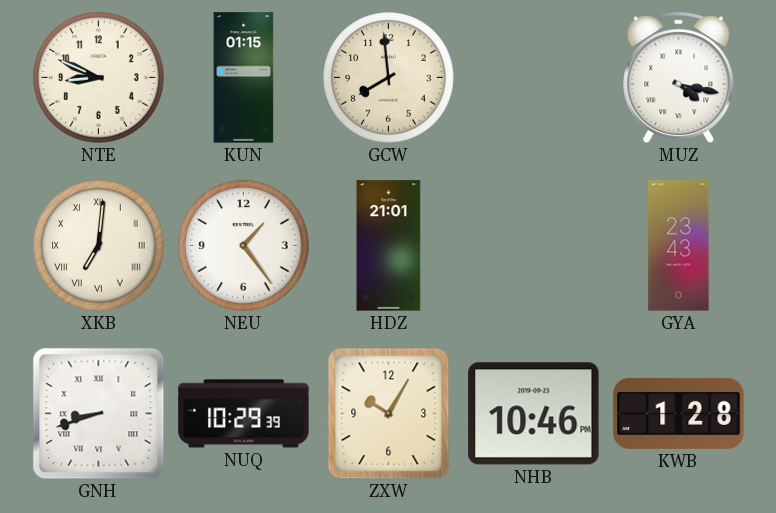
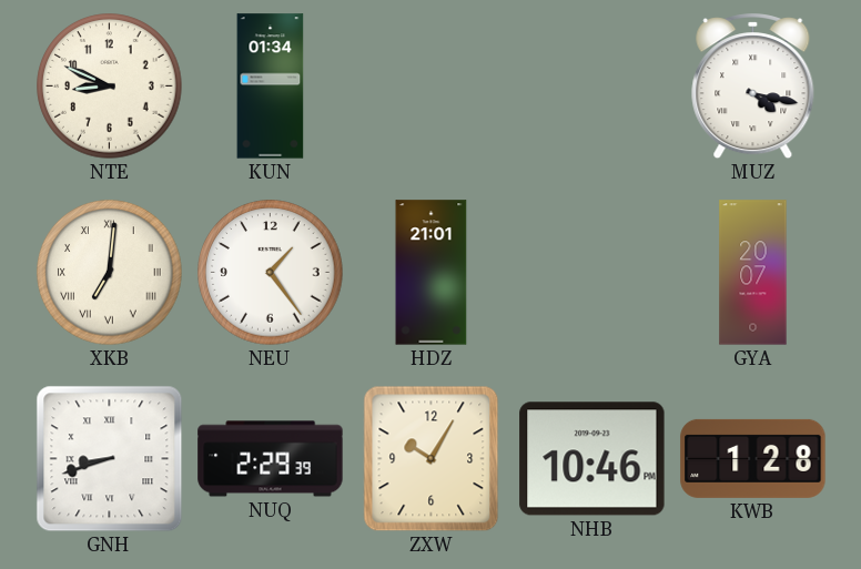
KUN: 01:15 -> 01:34 (271, 87)
GCW: 7:59 -> none (389, 78)
GYA: 23:43 -> 20:07 (753, 273)
NUQ: 10:29 -> 2:29 (271, 459)
